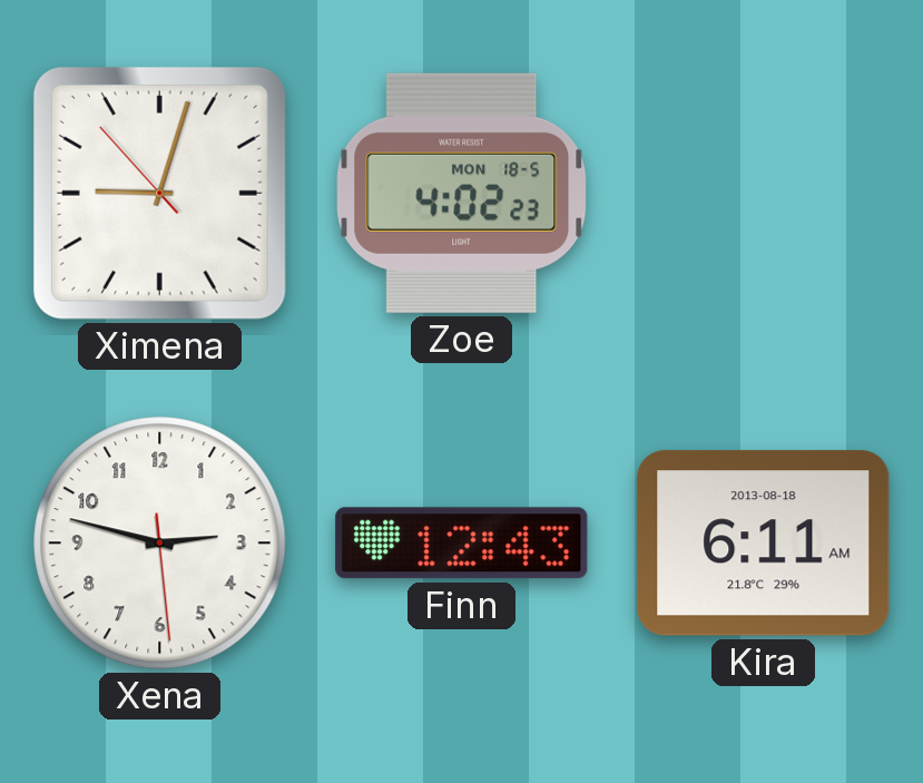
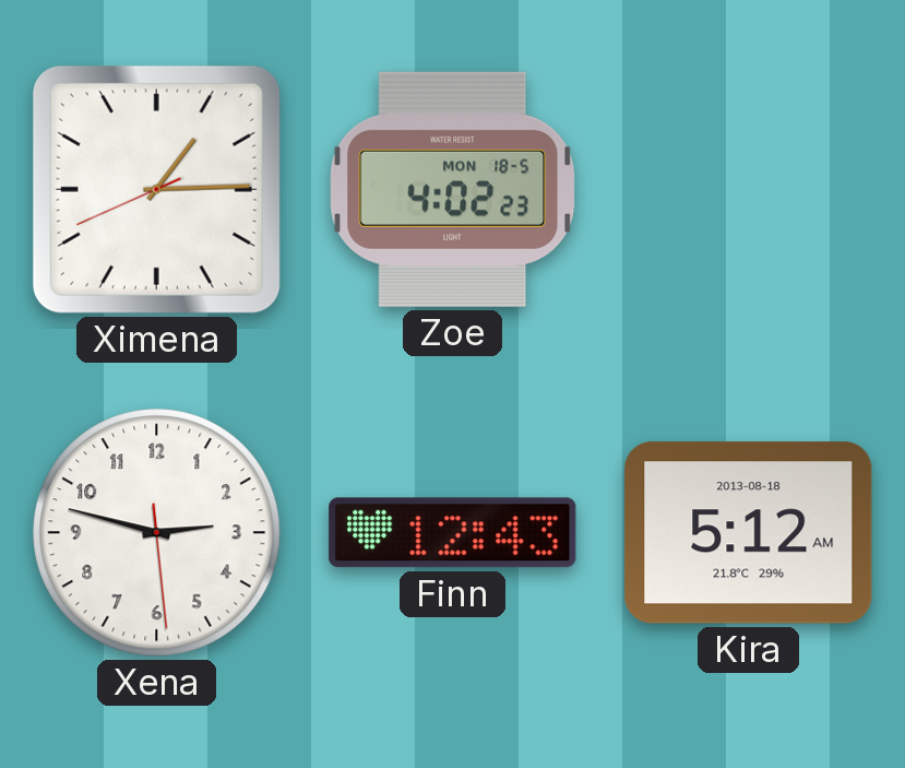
Ximena: 9:02 -> 1:14 (156, 189)
Kira: 6:11 -> 5:12 (749, 533)
